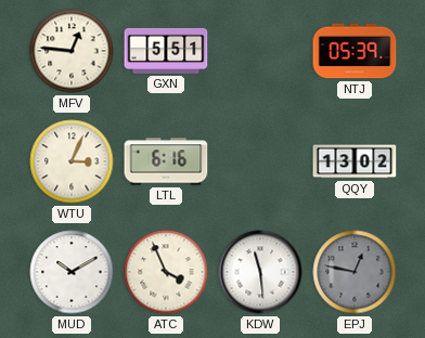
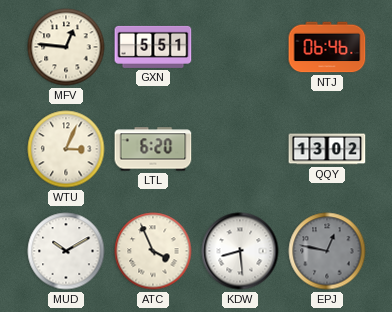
NTJ: 05:39 -> 06:46 (327, 47)
LTL: 6:16 -> 6:20 (153, 149)
KDW: 11:29 -> 8:29 (240, 251)
